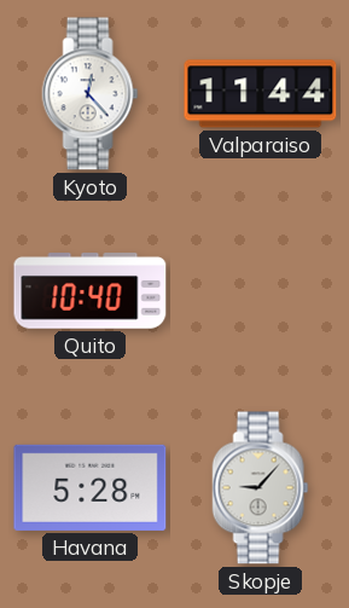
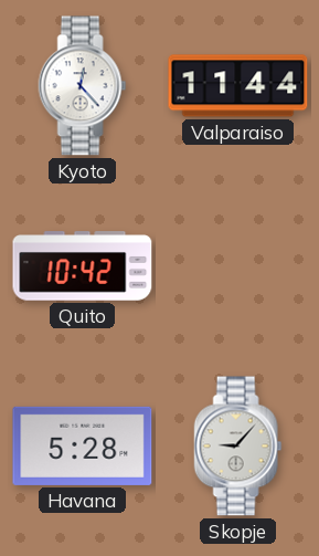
Quito: 10:40 -> 10:42 (83, 266)
